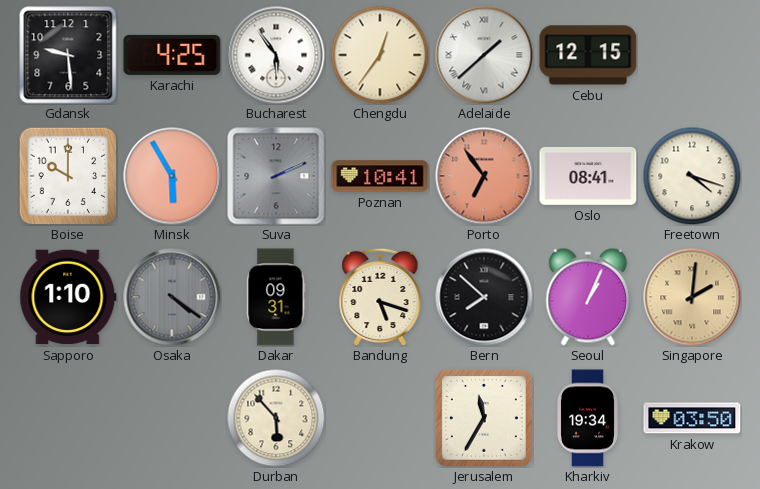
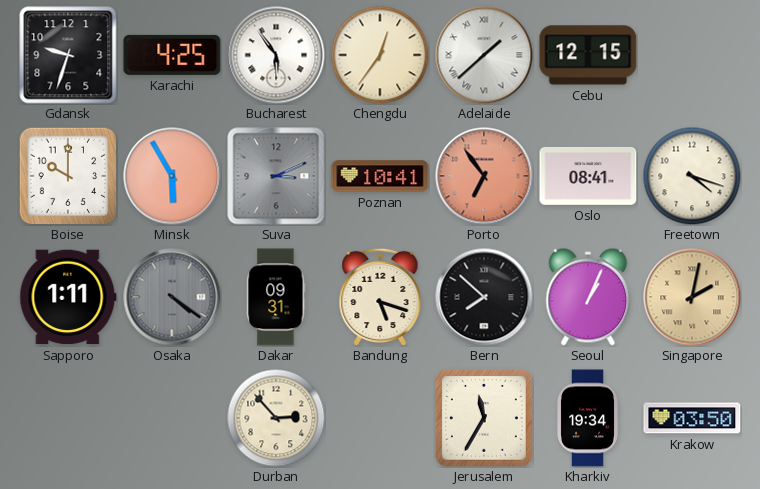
Gdansk: 9:29 -> 9:33 (68, 55)
Suva: 2:11 -> 3:11 (276, 176)
Sapporo: 1:10 -> 1:11 (68, 297)
Singapore: 2:01 -> 2:02 (692, 297)
Durban: 5:53 -> 2:53 (276, 418)
